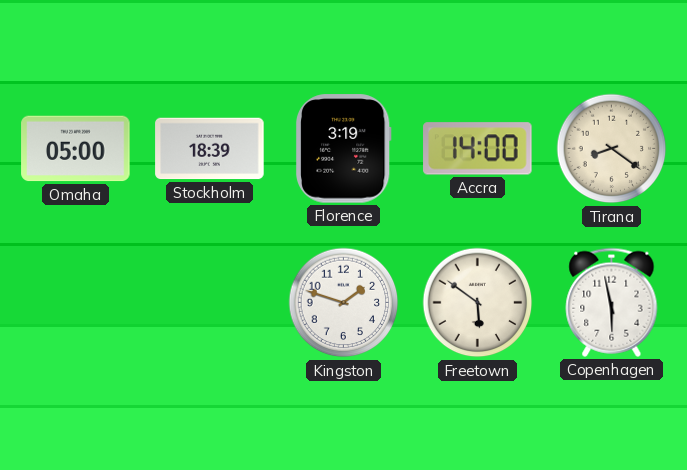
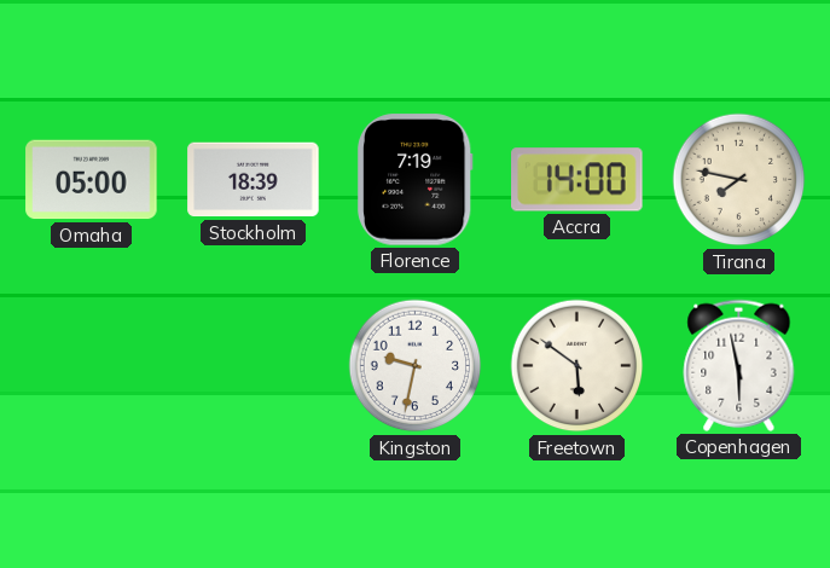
Florence: 3:19 -> 7:19 (414, 180)
Tirana: 8:21 -> 7:47 (739, 180)
Kingston: 1:48 -> 9:32 (416, 366)
